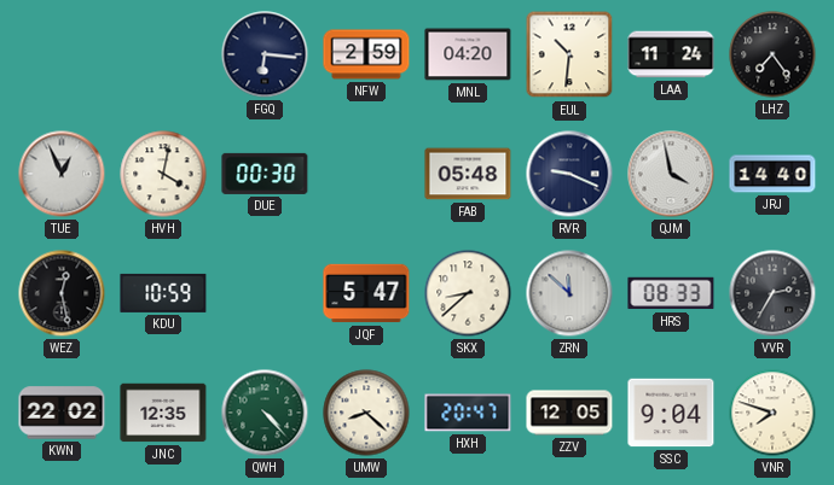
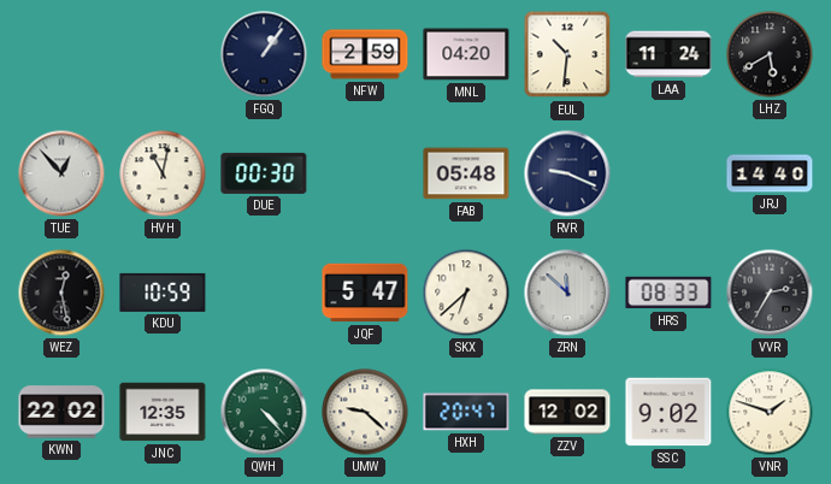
FGQ: 6:16 -> 1:06 (264, 54)
LHZ: 7:24 -> 5:40 (770, 54)
TUE: 12:56 -> 12:53 (61, 173)
HVH: 4:02 -> 11:02 (163, 173)
QJM: 3:58 -> none (671, 174)
SKX: 8:38 -> 6:38 (466, 293)
UMW: 8:22 -> 9:22 (365, 412)
ZZV: 12:05 -> 12:02 (567, 412)
SSC: 9:04 -> 9:02 (668, 412)
VNR: 7:48 -> 1:48 (770, 412)
